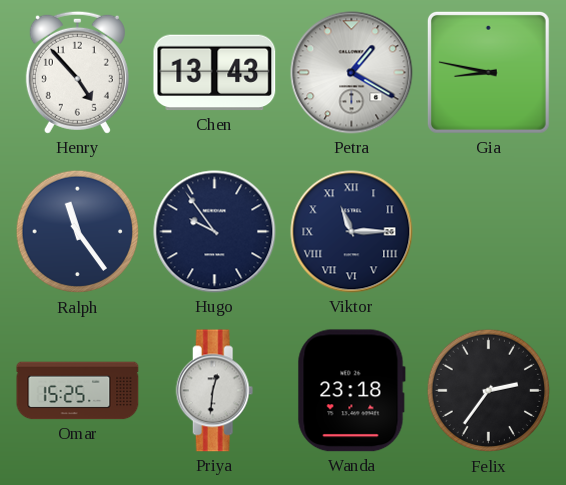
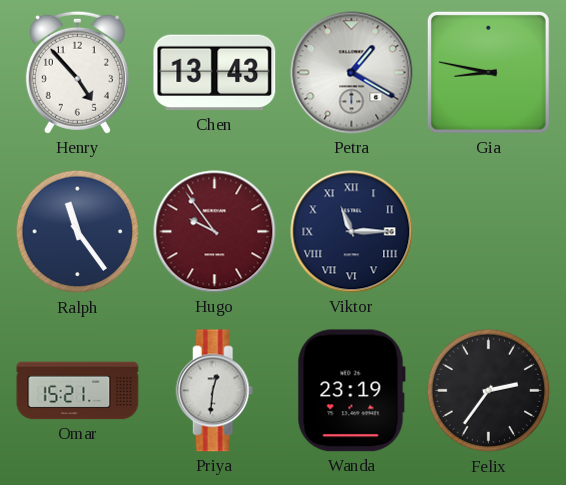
Hugo dial: navy -> burgundy (215, 232)
Omar: 15:25 -> 15:21 (78, 391)
Wanda: 23:18 -> 23:19 (351, 391)
